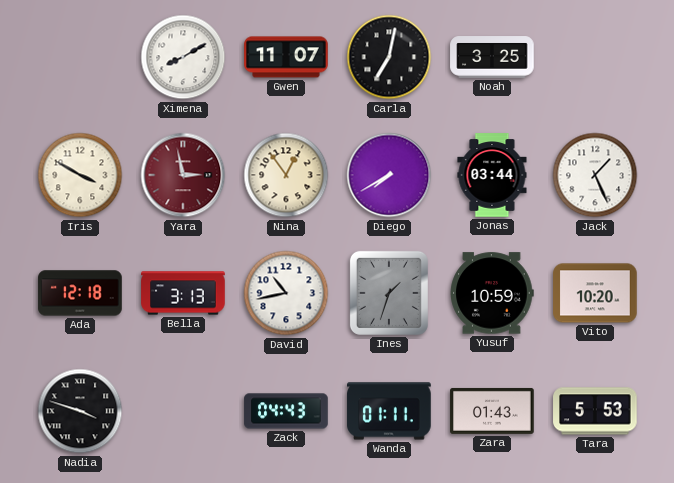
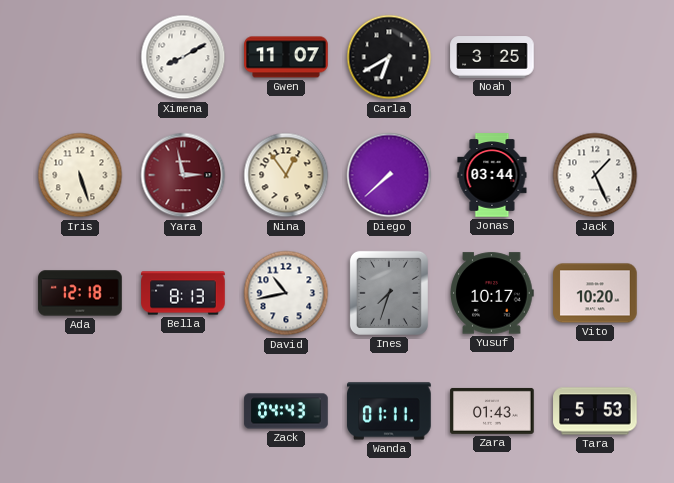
Carla: 7:02 -> 6:40 (389, 57)
Iris: 3:50 -> 5:27 (80, 175)
Diego: 7:40 -> 7:38 (389, 175)
Bella: 3:13 -> 8:13 (183, 293)
Ines: 1:33 -> 7:33 (389, 293)
Yusuf: 10:59 -> 10:17 (492, 293)
Nadia: 3:48 -> none (80, 411)
